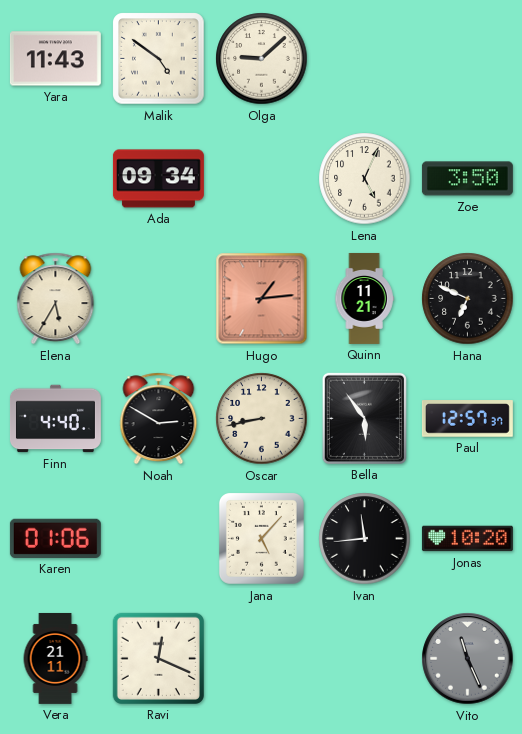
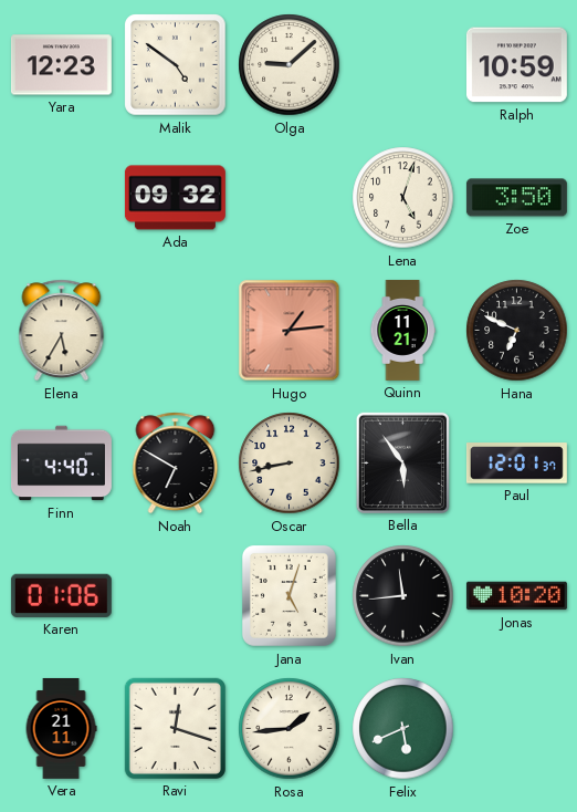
Yara: 11:43 -> 12:23 (61, 65)
Ralph: none -> 10:59 (516, 65)
Ada: 09:34 -> 09:32 (175, 198)
Lena: 5:04 -> 5:03 (403, 198)
Noah: 2:50 -> 6:50 (176, 464)
Paul: 12:57 -> 12:01 (516, 464)
Jana: 5:07 -> 5:03 (288, 595)
Ravi: 12:19 -> 12:18 (175, 728)
Rosa: none -> 1:44 (290, 729)
Felix: none -> 5:41 (403, 729)
Vito: 11:26 -> none (468, 659)
